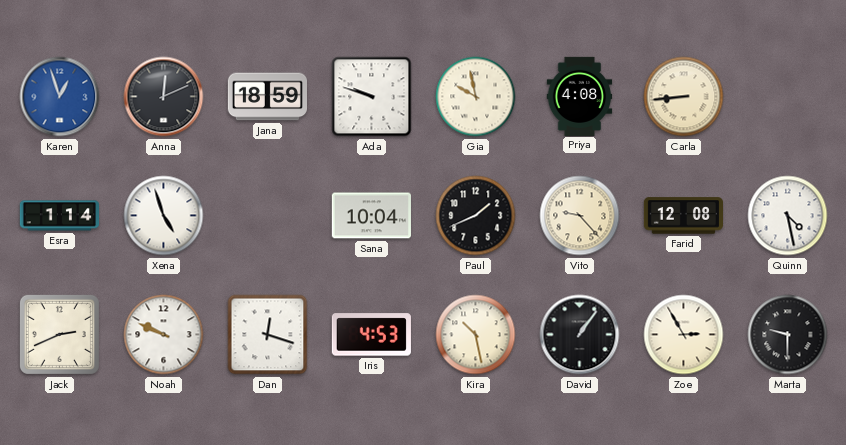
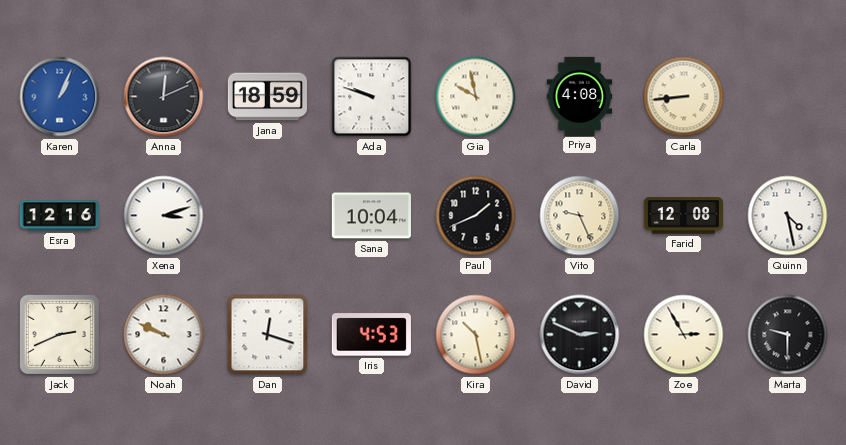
Karen: 12:57 -> 1:04 (60, 97)
Esra: 1:14 -> 12:16 (59, 216)
Xena: 4:57 -> 3:12 (164, 216)
Vito: 9:23 -> 9:26 (580, 216)
David: 1:06 -> 2:49 (580, 335)
